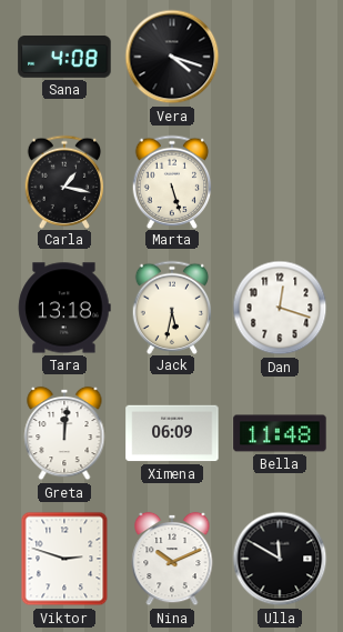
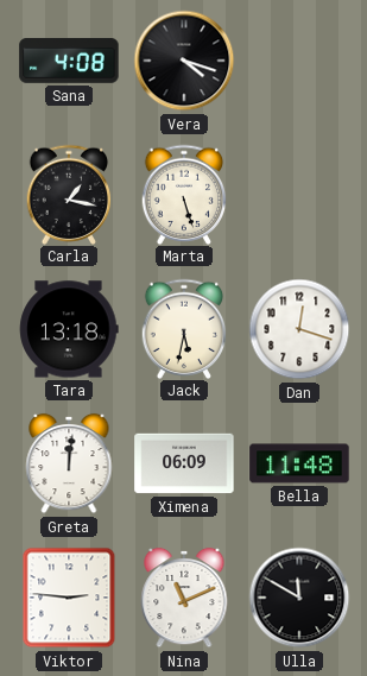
Viktor: 2:48 -> 2:46 (69, 598)
Nina: 10:11 -> 11:11 (184, 598)
